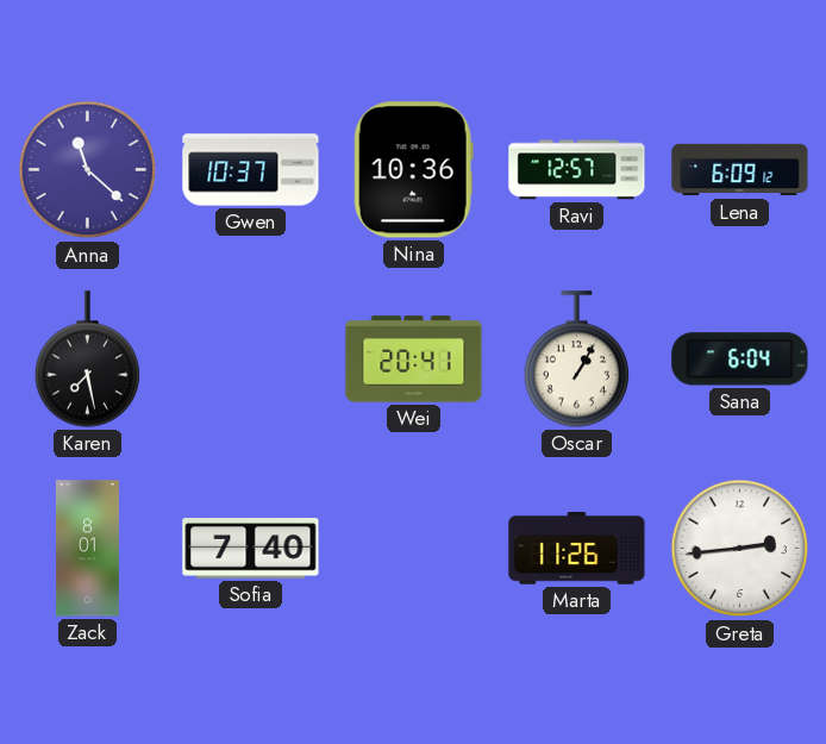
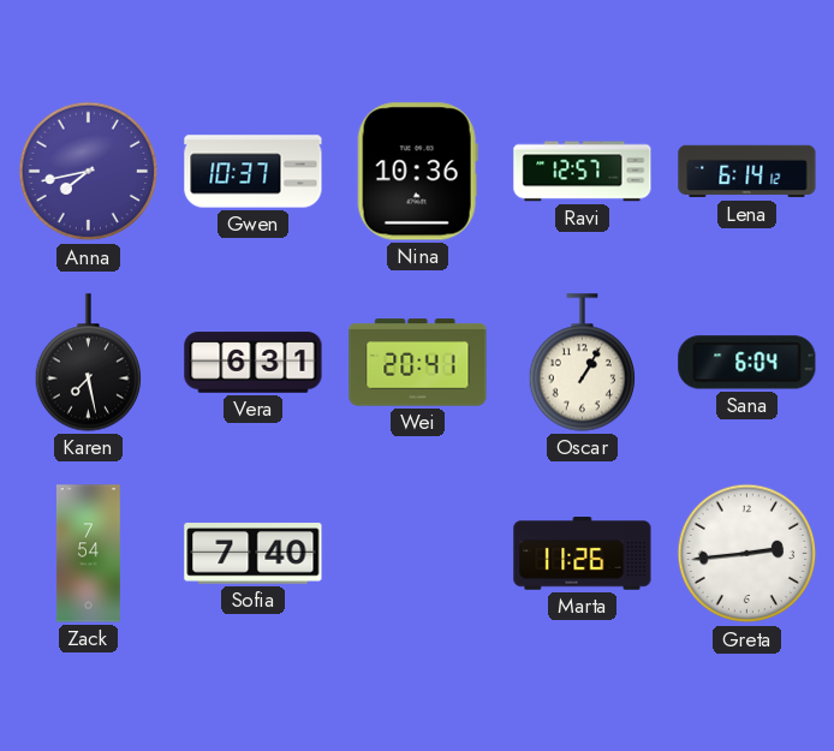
Anna: 11:22 -> 7:43 (89, 172)
Lena: 6:09 -> 6:14 (747, 172)
Vera: none -> 6:31 (254, 363)
Zack: 8:01 -> 7:54 (88, 554)
